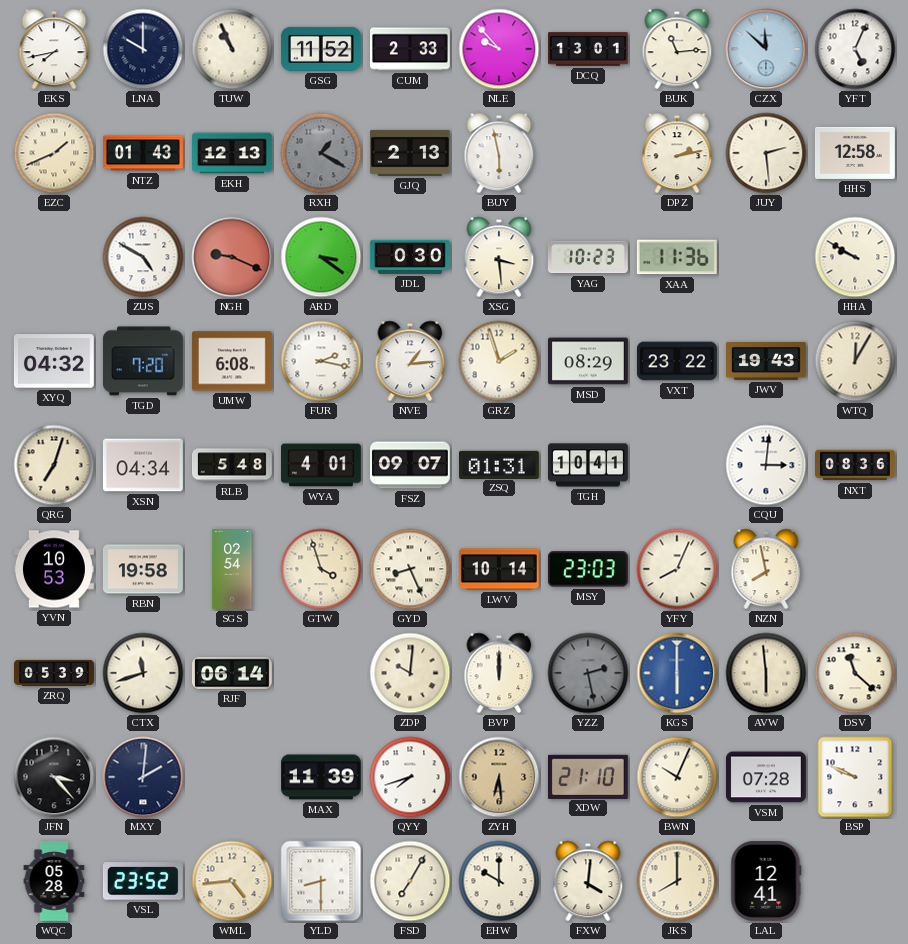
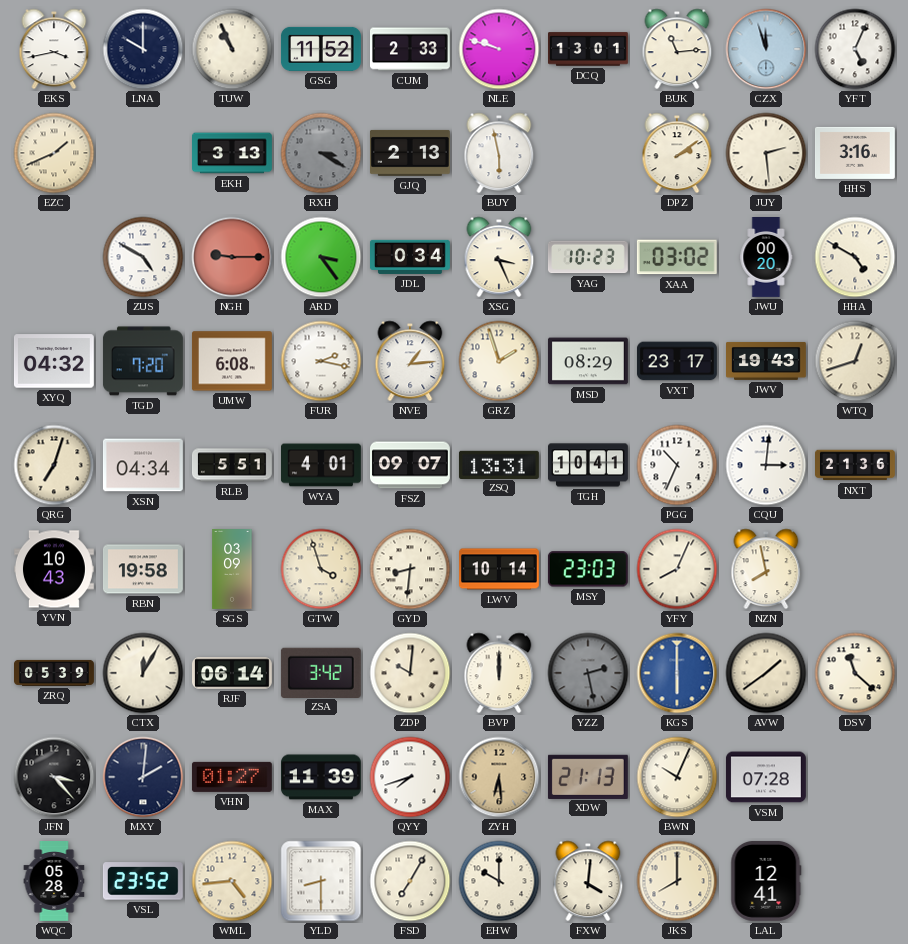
EKS: 7:43 -> 3:43 (54, 49)
NLE: 9:53 -> 9:48 (499, 49)
CZX: 11:52 -> 11:57 (766, 49)
NTZ: 01:43 -> none (144, 153)
EKH: 12:13 -> 3:13 (233, 153)
RXH: 1:20 -> 3:20 (321, 153)
DPZ: 2:13 -> 2:09 (677, 153)
HHS: 12:58 -> 3:16 (855, 153)
NGH: 9:19 -> 9:15 (232, 257)
ARD: 3:21 -> 3:24 (321, 257)
JDL: 0:30 -> 0:34 (410, 257)
XSG: 3:29 -> 3:26 (499, 257)
XAA: 11:36 -> 03:02 (677, 257)
JWU: none -> 00:20 (766, 258)
HHA: 9:50 -> 4:50 (855, 257)
VXT: 23:22 -> 23:17 (677, 361)
WTQ: 12:05 -> 12:42 (855, 361)
RLB: 5:48 -> 5:51 (233, 465)
ZSQ: 01:31 -> 13:31 (499, 464)
PGG: none -> 10:34 (677, 465)
NXT: 08:36 -> 21:36 (856, 465)
YVN: 10:53 -> 10:43 (55, 569)
SGS: 02:54 -> 03:09 (232, 570)
GYD: 8:26 -> 8:31 (410, 569)
CTX: 11:42 -> 12:05 (143, 673)
ZSA: none -> 3:42 (321, 672)
AVW: 5:59 -> 1:39 (766, 673)
VHN: none -> 01:27 (232, 777)
XDW: 21:10 -> 21:13 (588, 776)
BSP: 9:49 -> none (855, 777)
